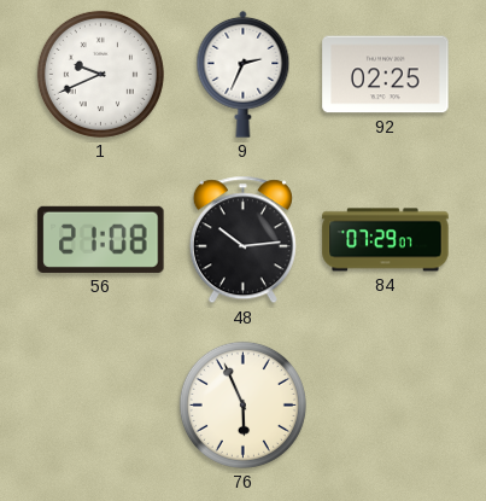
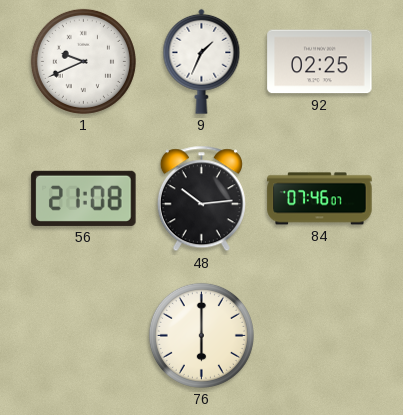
9: 2:34 -> 1:34 (202, 61)
84: 07:29 -> 07:46 (320, 199)
76: 5:56 -> 6:00 (201, 335)
